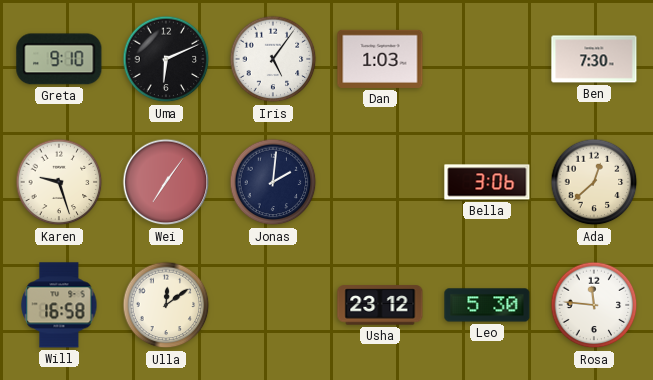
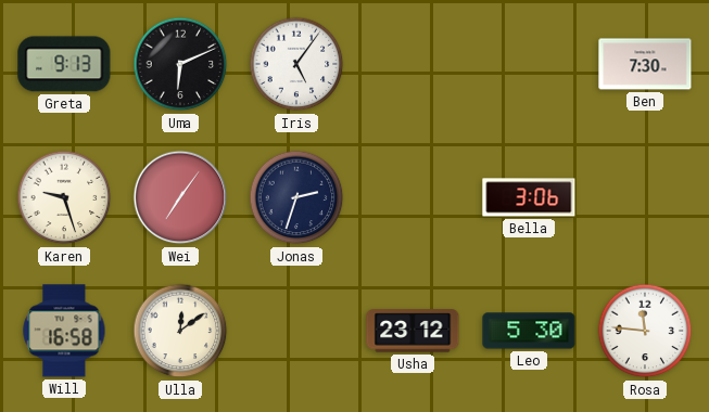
Greta: 9:10 -> 9:13 (64, 64)
Dan: 1:03 -> none (380, 59)
Jonas: 2:01 -> 2:33 (296, 197)
Ada: 12:38 -> none (594, 182)
